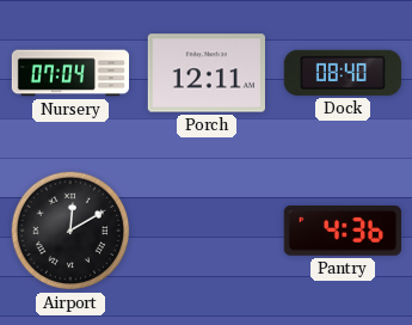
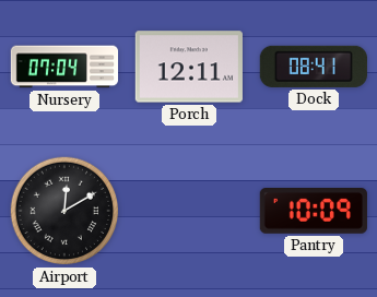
Dock: 08:40 -> 08:41 (314, 67)
Pantry: 4:36 -> 10:09 (314, 212)
